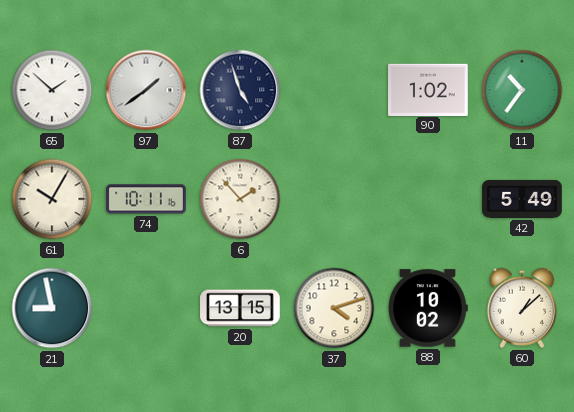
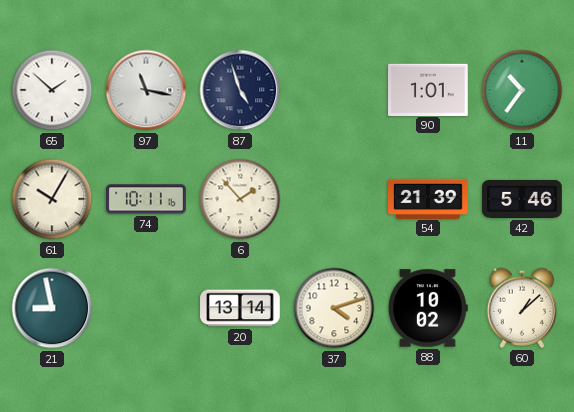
97: 1:39 -> 11:17 (146, 90)
90: 1:02 -> 1:01 (428, 89)
54: none -> 21:39 (428, 198)
42: 5:49 -> 5:46 (522, 199)
20: 13:15 -> 13:14 (240, 308)
